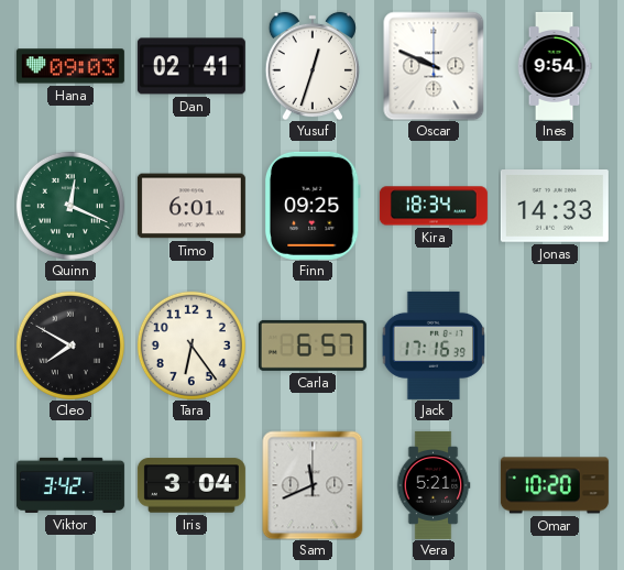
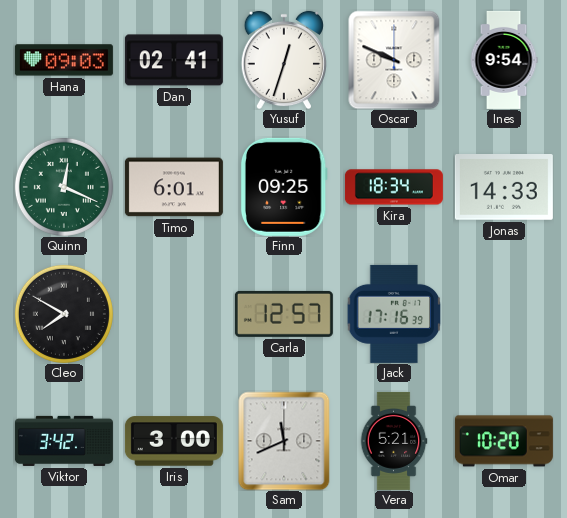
Tara: 6:24 -> none (191, 346)
Carla: 6:57 -> 12:57 (284, 314)
Iris: 3:04 -> 3:00 (174, 441)
